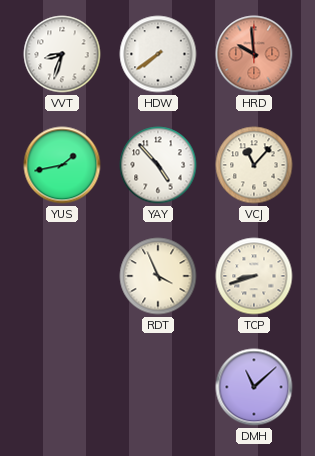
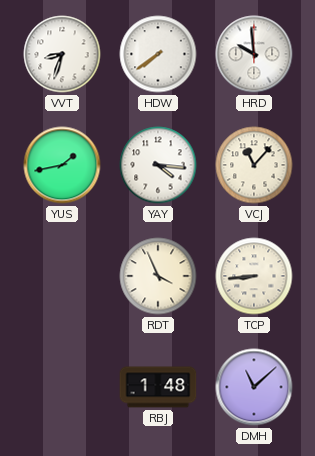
HRD dial: salmon -> white (254, 54)
YAY: 4:53 -> 4:16 (158, 165)
TCP: 8:42 -> 8:44 (254, 276)
RBJ: none -> 1:48 (158, 387)
